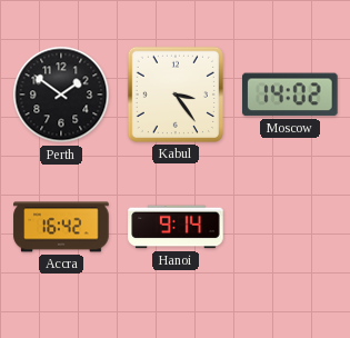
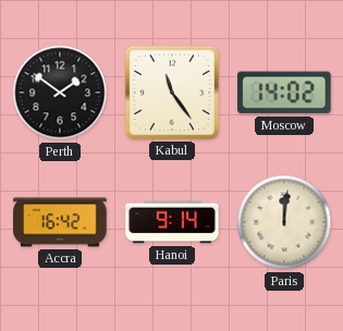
Kabul: 3:24 -> 11:24 (172, 93)
Paris: none -> 12:01 (284, 222)
